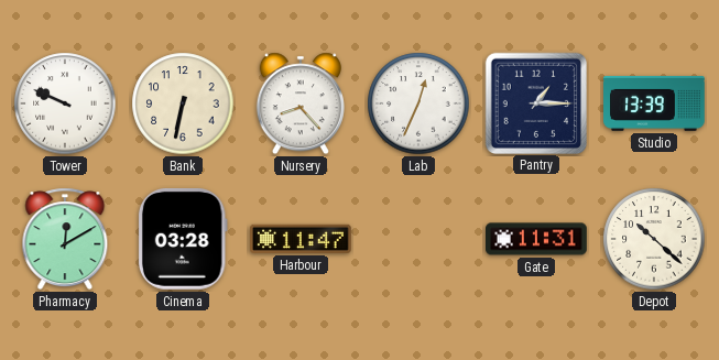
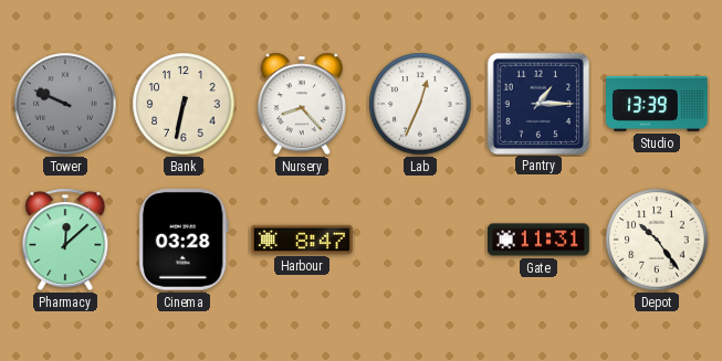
Tower dial: white -> grey (65, 104)
Pharmacy: 12:10 -> 12:08 (65, 240)
Harbour: 11:47 -> 8:47 (303, 240)
Depot: 10:22 -> 10:24 (657, 240)
